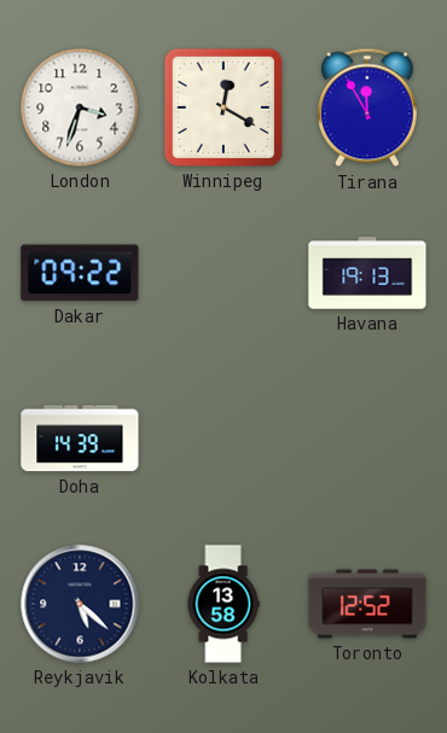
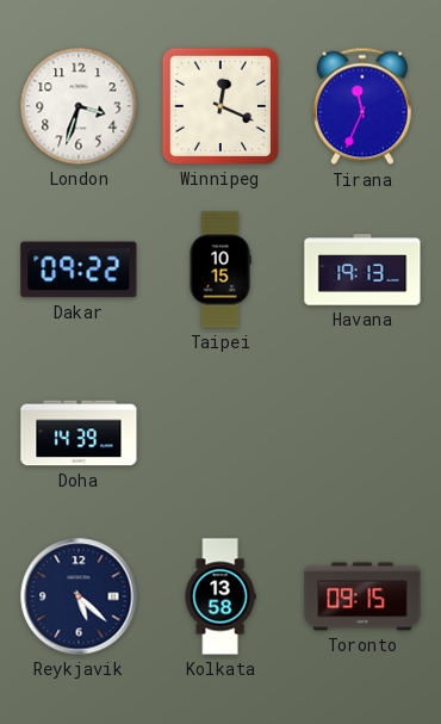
Winnipeg: 12:20 -> 12:19 (220, 106)
Tirana: 11:55 -> 11:34 (362, 106)
Taipei: none -> 10:15 (220, 270)
Toronto: 12:52 -> 09:15 (362, 596)
